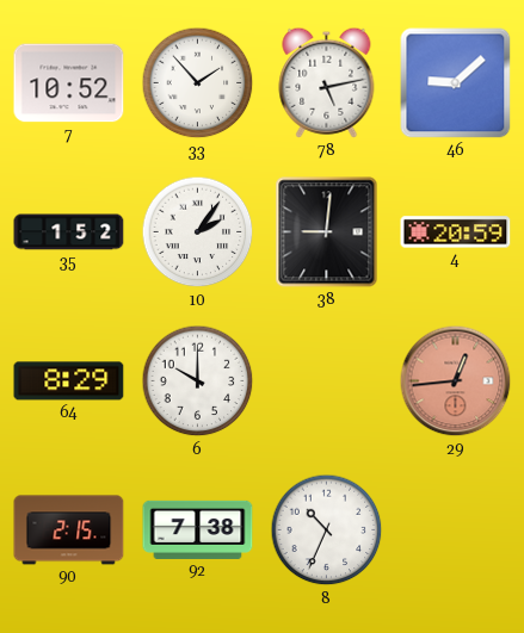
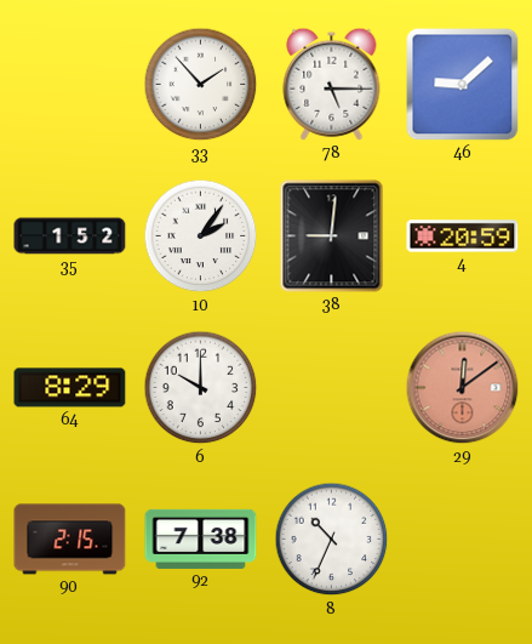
7: 10:52 -> none (69, 83)
78: 5:13 -> 5:15 (332, 84)
29: 12:44 -> 12:09 (463, 388)
